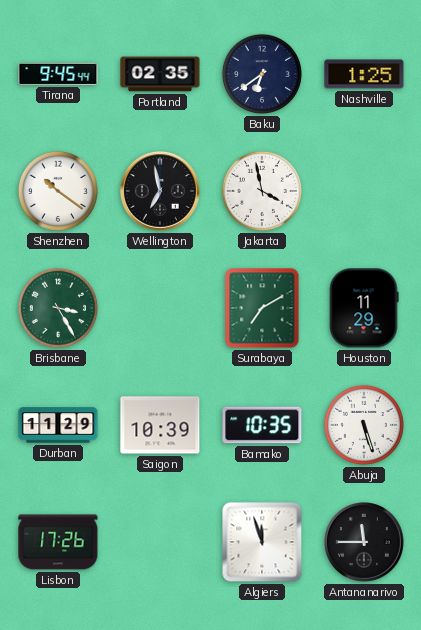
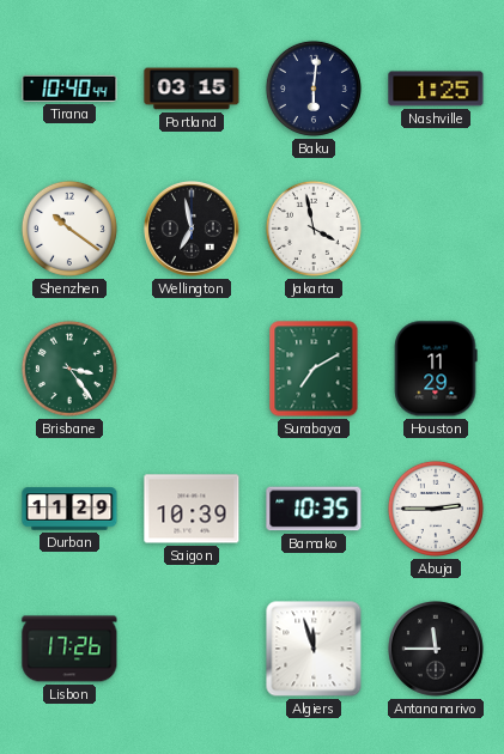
Tirana: 9:45 -> 10:40 (69, 89)
Portland: 02:35 -> 03:15 (192, 89)
Baku: 6:39 -> 6:01 (314, 89)
Brisbane: 3:25 -> 3:24 (69, 369)
Abuja: 5:27 -> 2:45 (436, 509)
